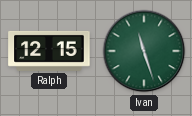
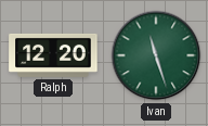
Ralph: 12:15 -> 12:20 (53, 55)
